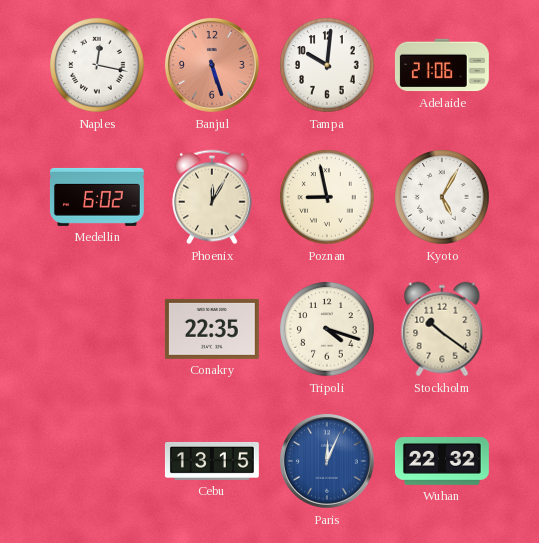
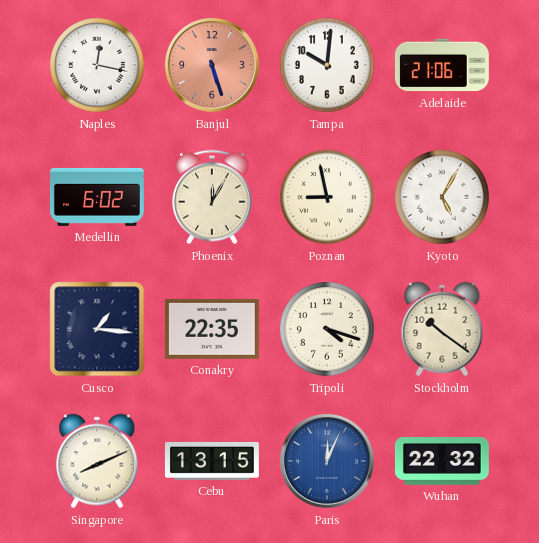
Cusco: none -> 1:16 (97, 329)
Singapore: none -> 8:11 (97, 461)
